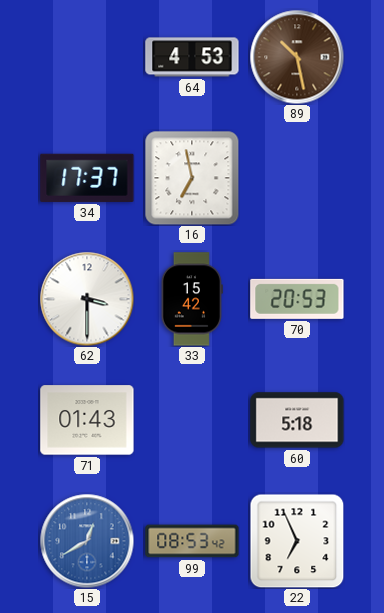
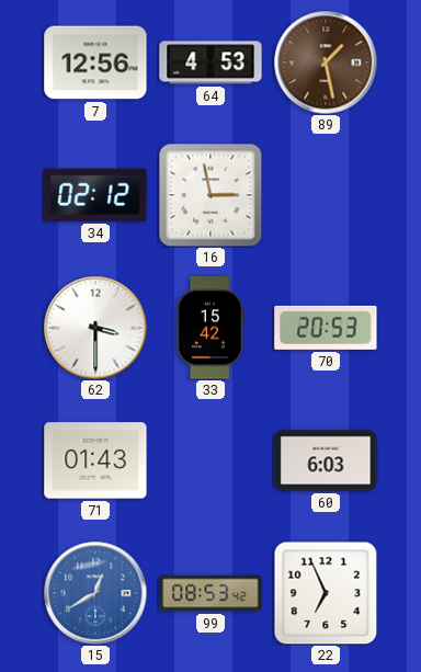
7: none -> 12:56 (95, 62)
89: 10:28 -> 1:28 (326, 62)
34: 17:37 -> 02:12 (95, 195)
16: 6:58 -> 2:58 (210, 195)
60: 5:18 -> 6:03 (326, 460)
